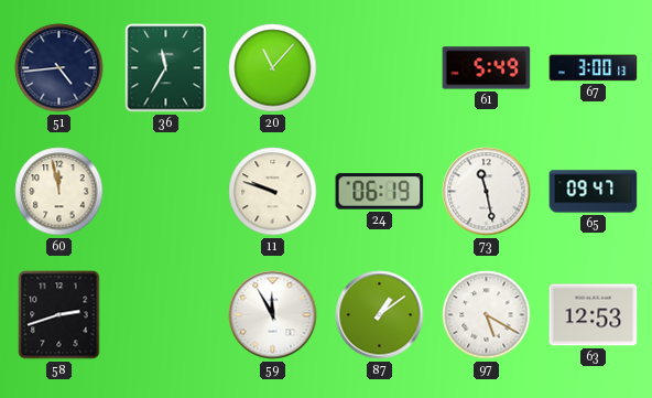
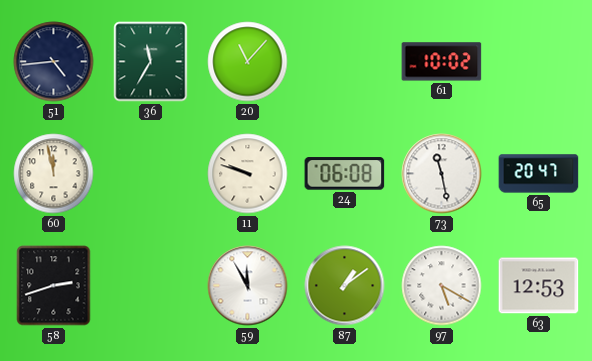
61: 5:49 -> 10:02 (442, 62)
67: 3:00 -> none (594, 68)
24: 06:19 -> 06:08 (345, 174)
65: 09:47 -> 20:47 (539, 174)
